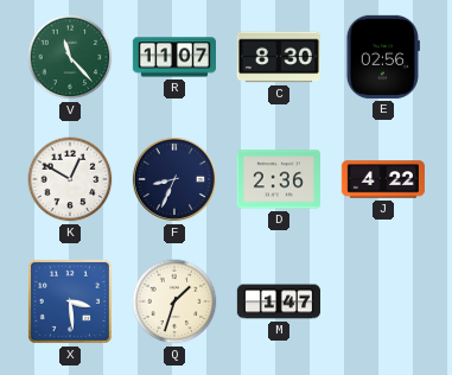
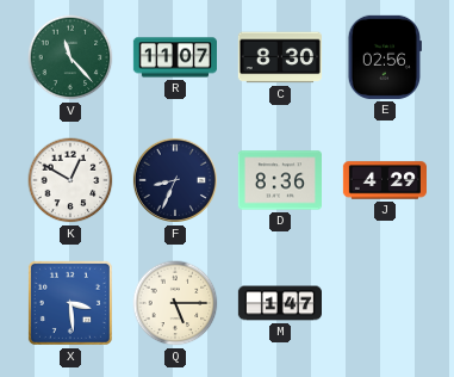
D: 2:36 -> 8:36 (280, 180)
J: 4:22 -> 4:29 (384, 180)
Q: 1:33 -> 5:15 (175, 303)
